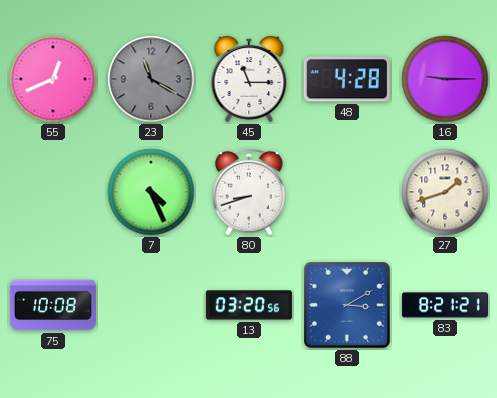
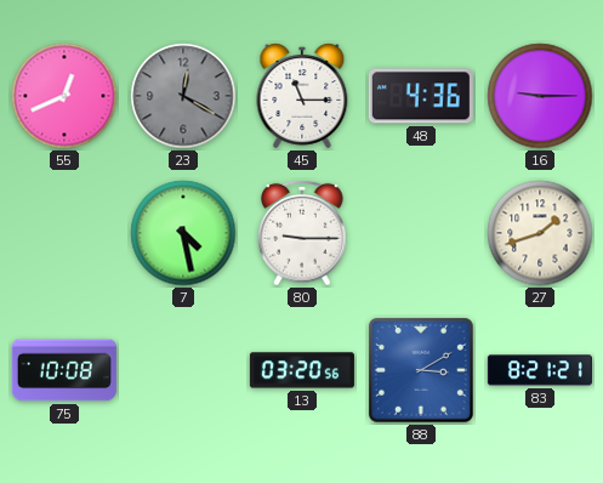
23: 11:20 -> 12:20 (183, 96)
48: 4:28 -> 4:36 (421, 96)
7: 4:26 -> 4:28 (183, 233)
80: 8:42 -> 9:15 (302, 233)
